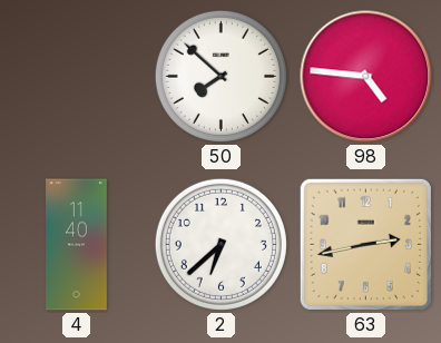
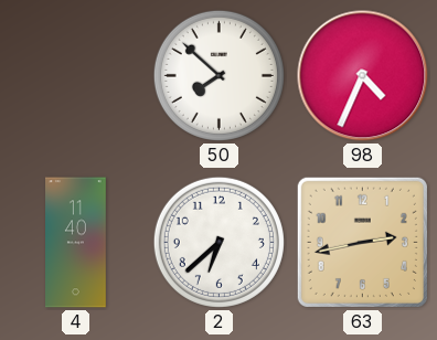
98: 4:46 -> 4:34 (363, 76)
